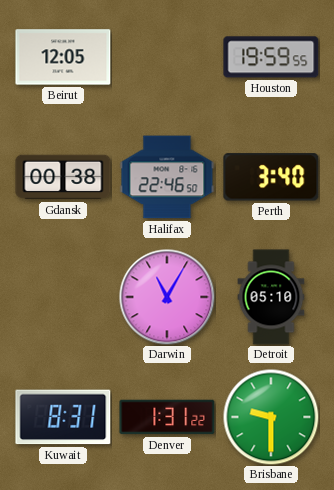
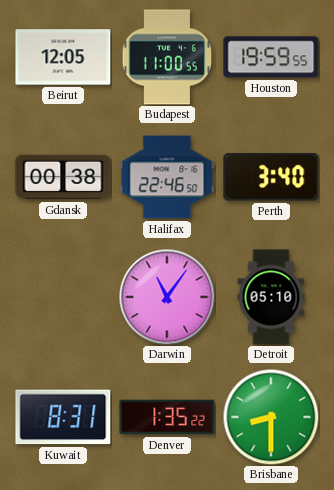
Budapest: none -> 11:00 (166, 57)
Darwin: 11:05 -> 11:06 (167, 297)
Denver: 1:31 -> 1:35 (167, 417)
Brisbane: 9:30 -> 8:30 (271, 417)
